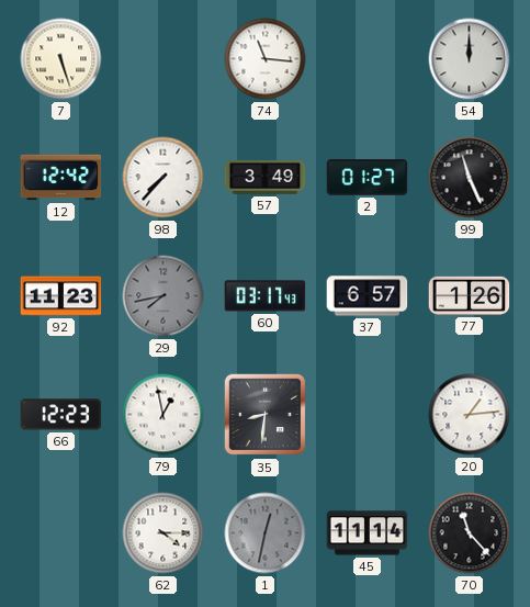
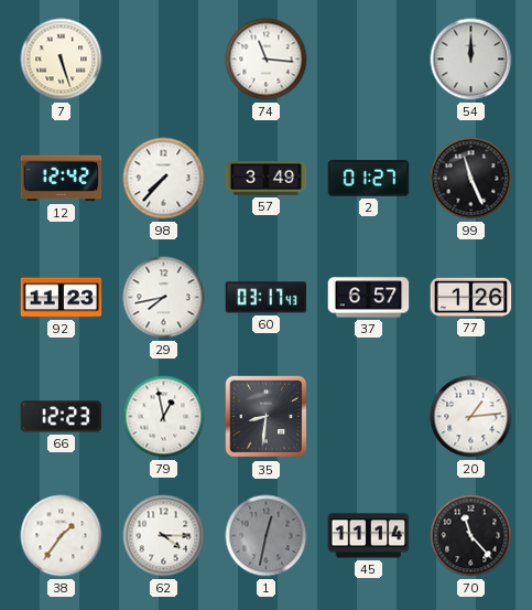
29 dial: grey -> white (164, 298)
38: none -> 1:36 (62, 536)
